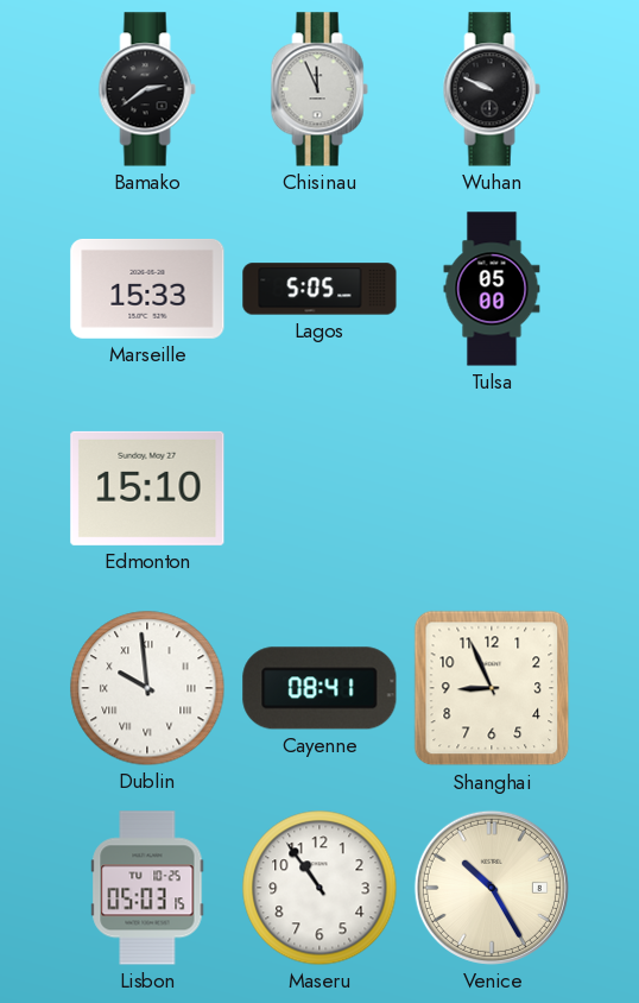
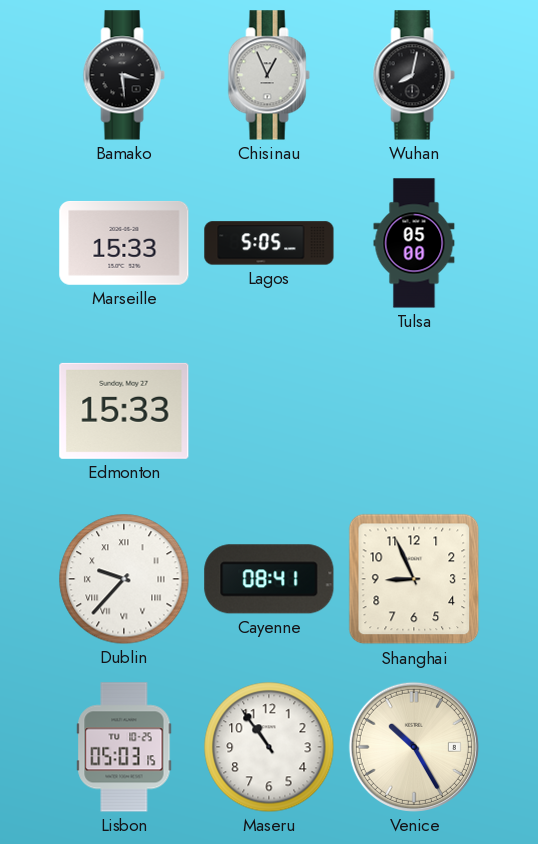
Bamako: 2:39 -> 3:29 (124, 75)
Chisinau: 11:56 -> 12:56 (269, 75)
Wuhan: 9:49 -> 8:02 (414, 75)
Edmonton: 15:10 -> 15:33 (124, 411)
Dublin: 9:59 -> 9:37 (124, 579)
